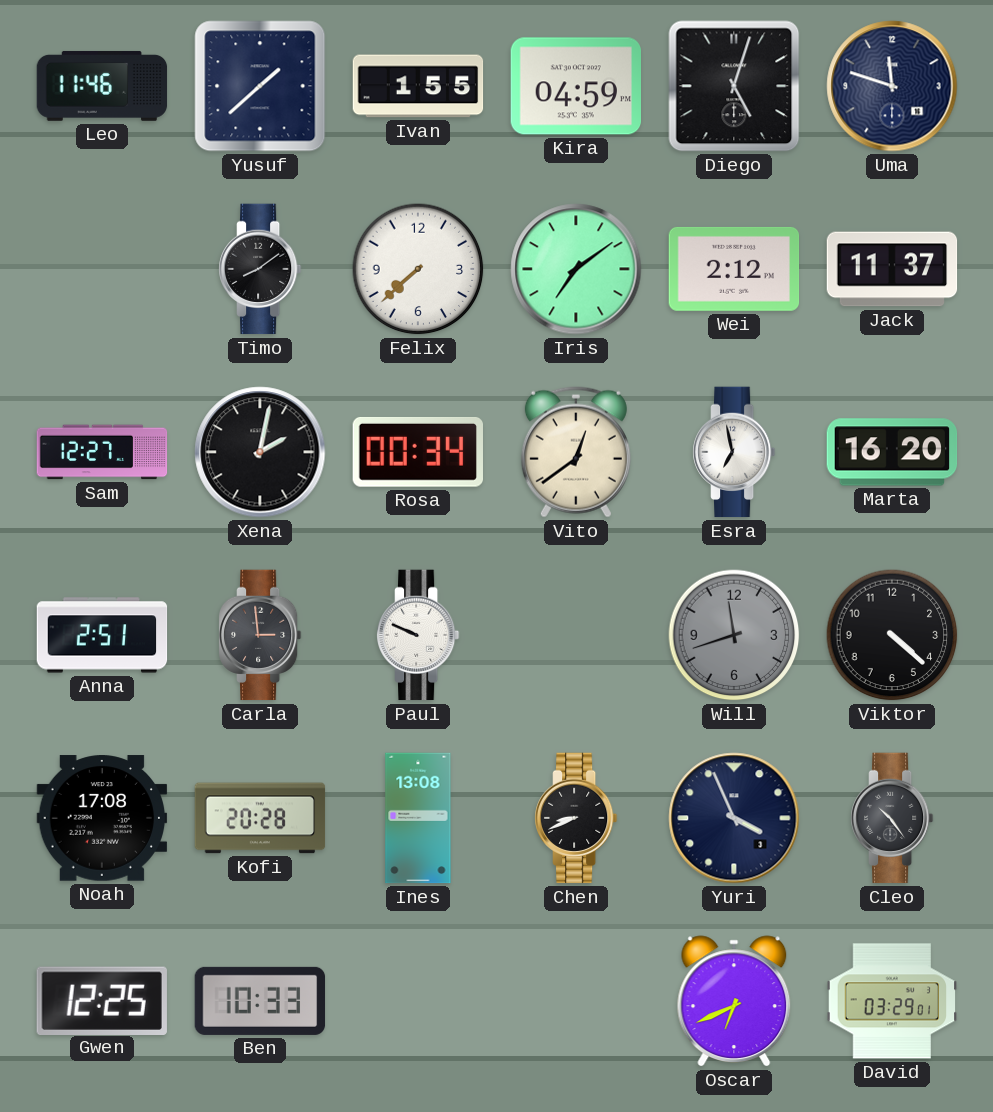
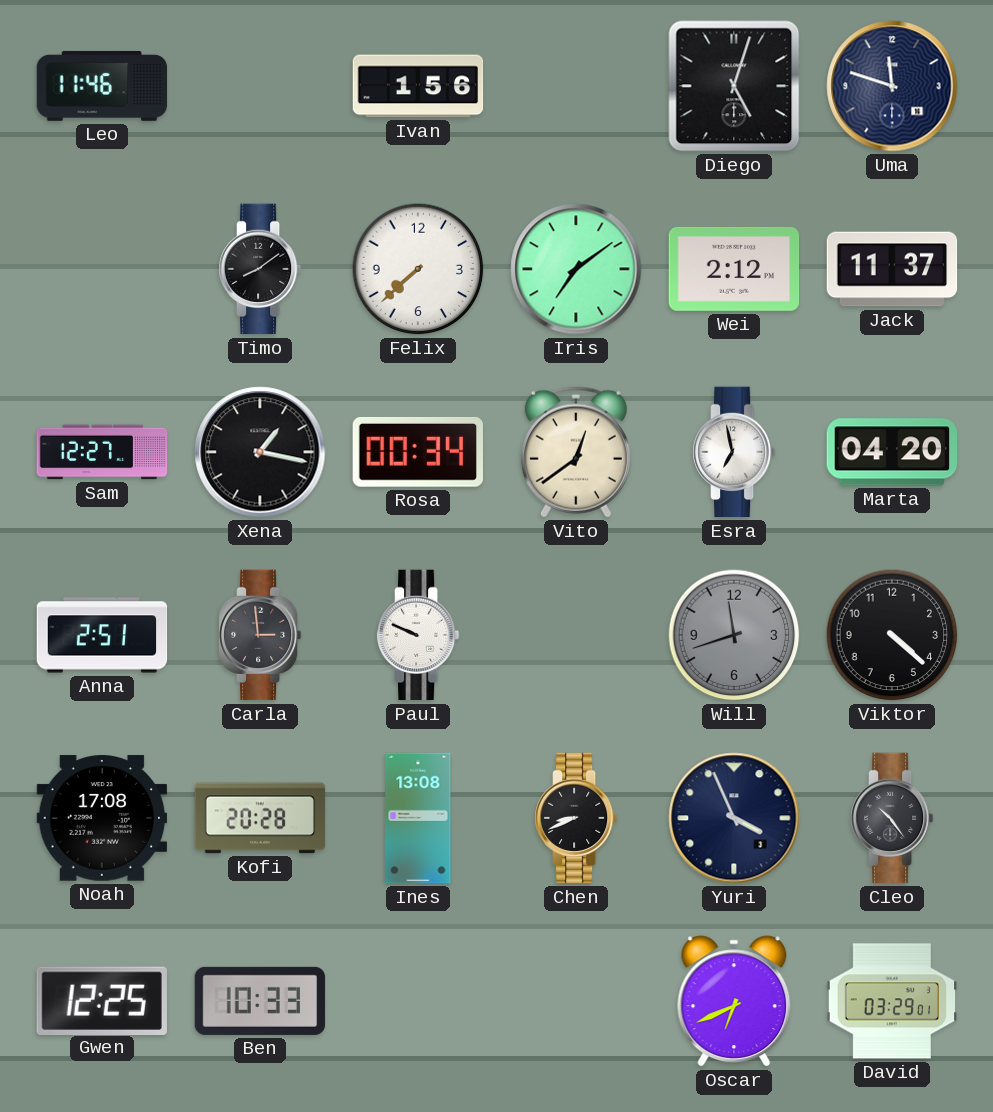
Yusuf: 1:38 -> none (260, 86)
Ivan: 1:55 -> 1:56 (418, 86)
Kira: 04:59 -> none (576, 86)
Xena: 2:02 -> 1:17 (260, 452)
Marta: 16:20 -> 04:20 (892, 452)
